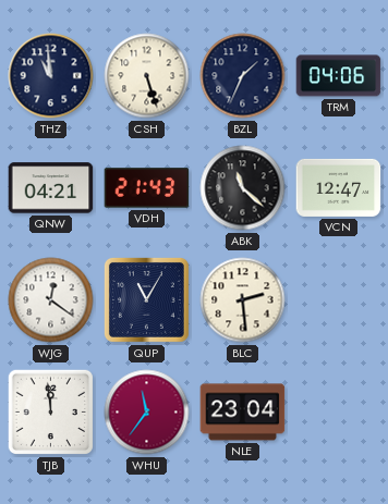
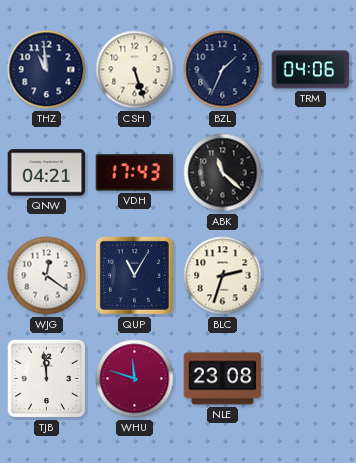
VDH: 21:43 -> 17:43 (135, 173)
VCN: 12:47 -> none (339, 187)
BLC: 2:29 -> 2:33 (223, 276)
WHU: 11:36 -> 11:48 (135, 379)
NLE: 23:04 -> 23:08 (223, 379)
